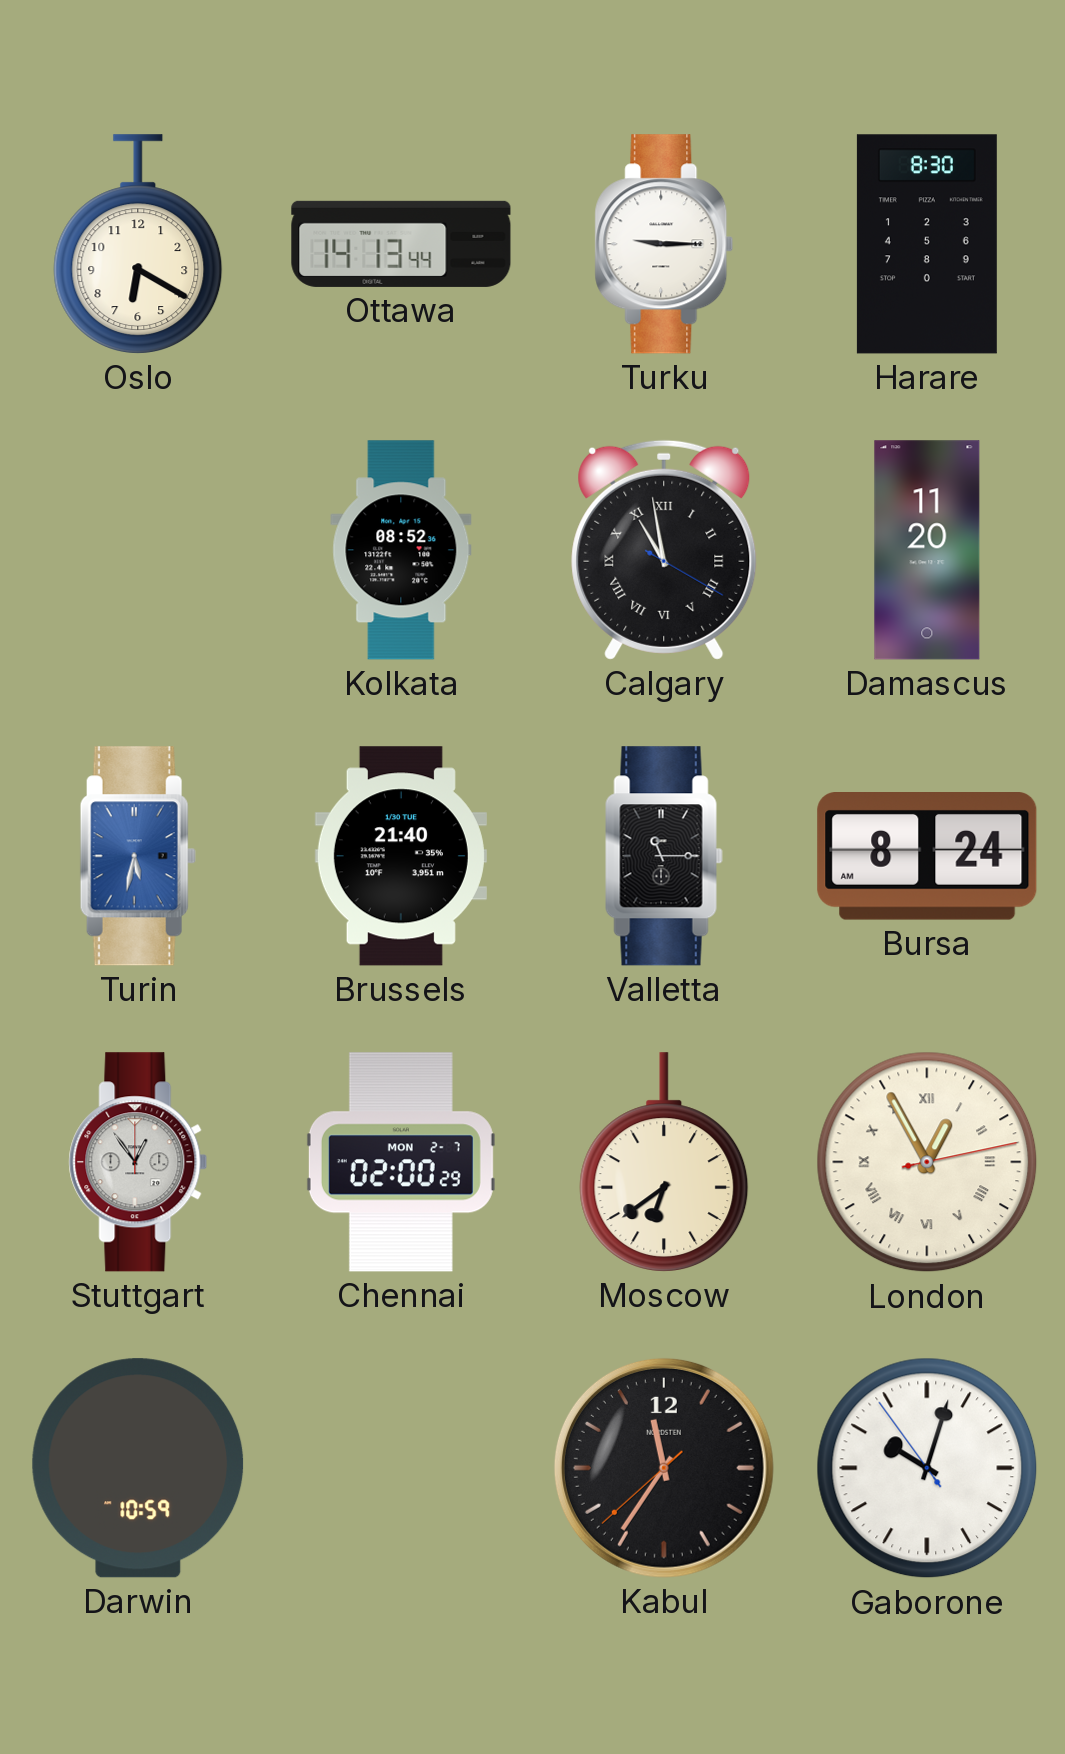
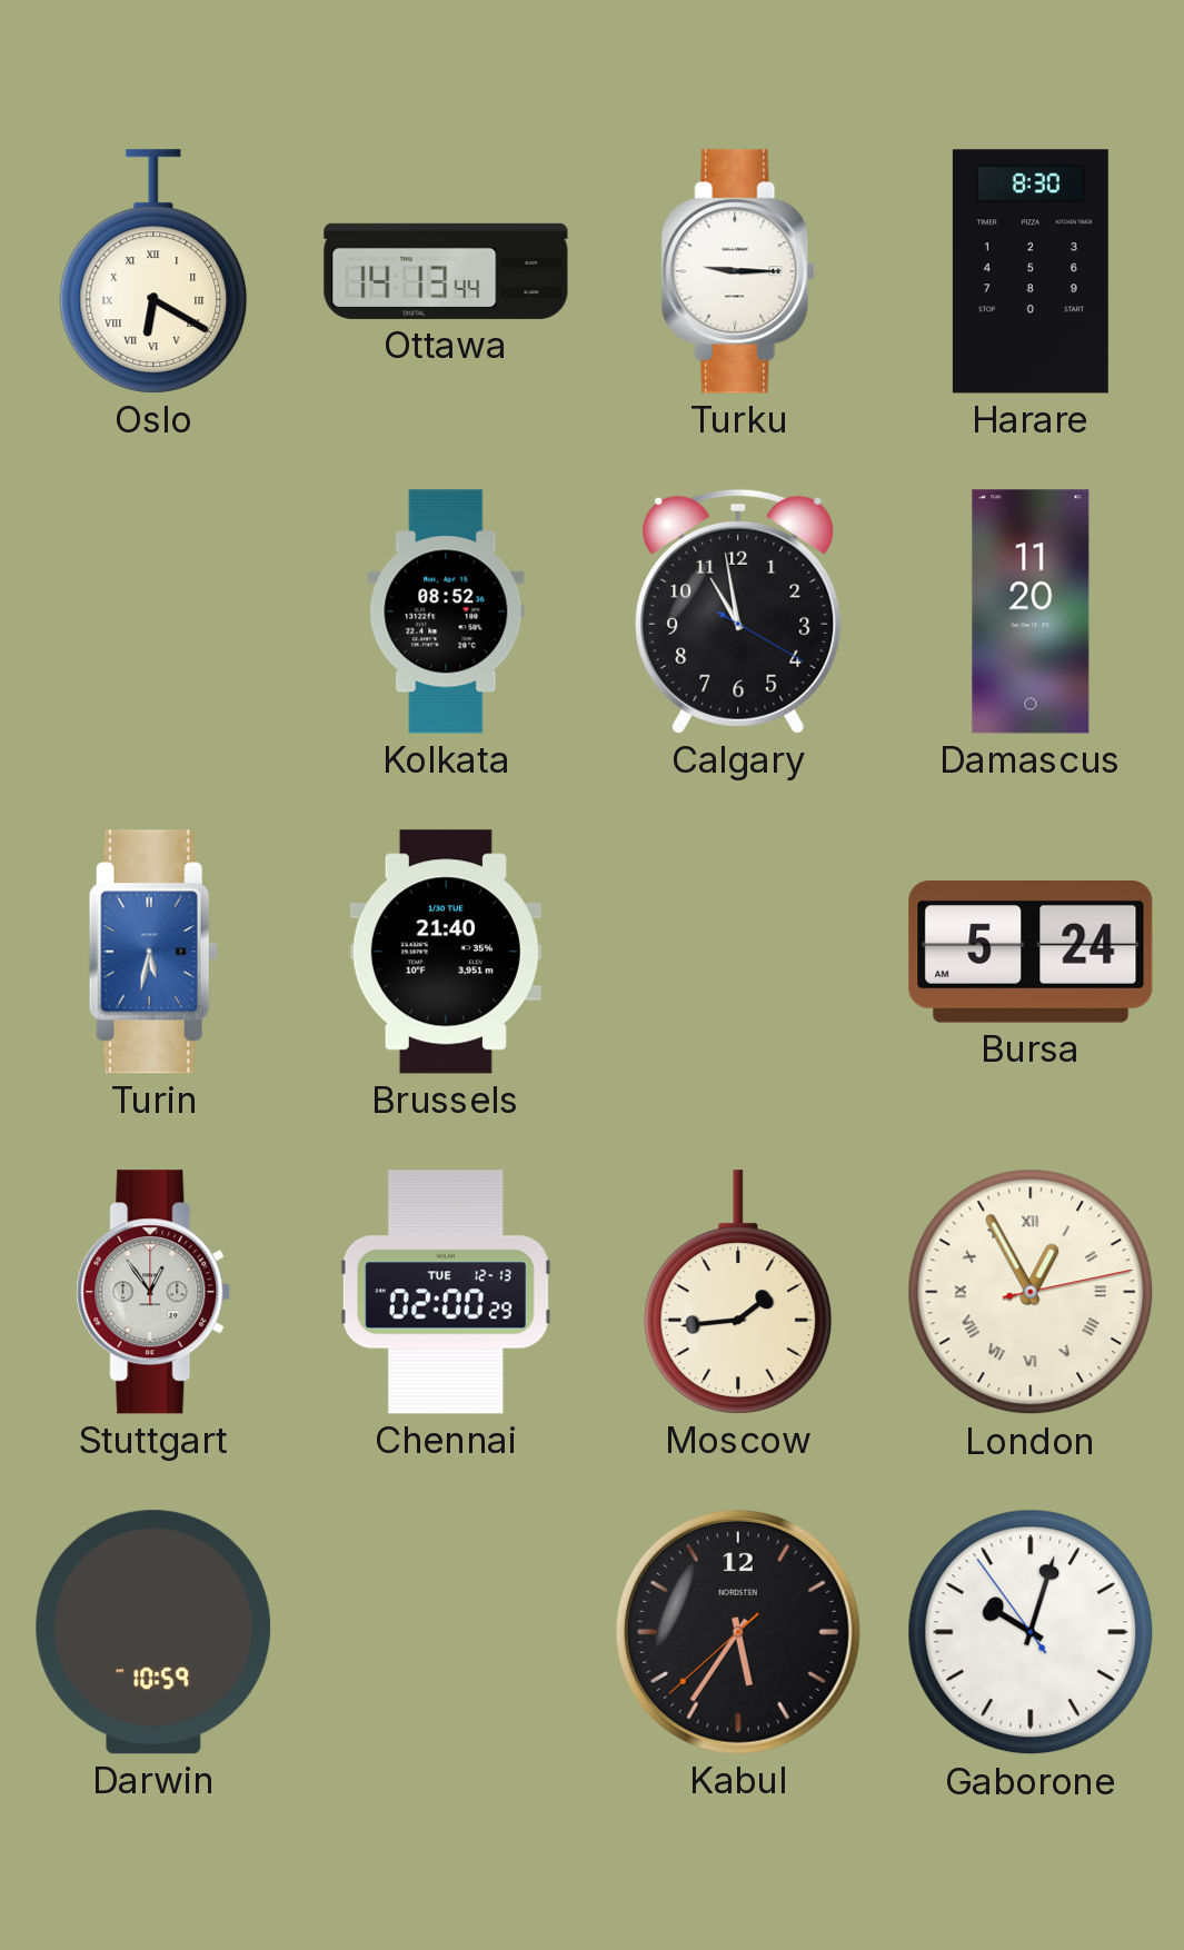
Oslo numerals: Arabic -> Roman (153, 271)
Calgary numerals: Roman -> Arabic (738, 611)
Valletta: 11:15 -> none (664, 856)
Bursa: 8:24 -> 5:24 (1031, 953)
Chennai date: MON 2-7 -> TUE 12-13 (446, 1292)
Moscow: 6:39 -> 1:44 (738, 1292)
Kabul: 11:35 -> 5:35 (738, 1632)
